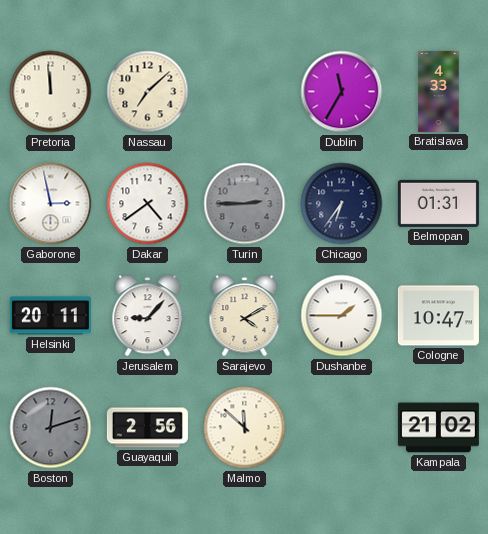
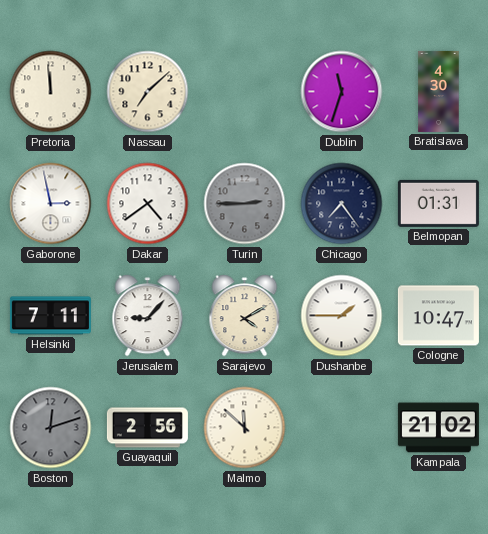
Dublin: 11:35 -> 11:33 (342, 92)
Bratislava: 4:33 -> 4:30 (439, 91)
Chicago: 6:36 -> 7:24 (342, 204)
Helsinki: 20:11 -> 7:11 (50, 316)
